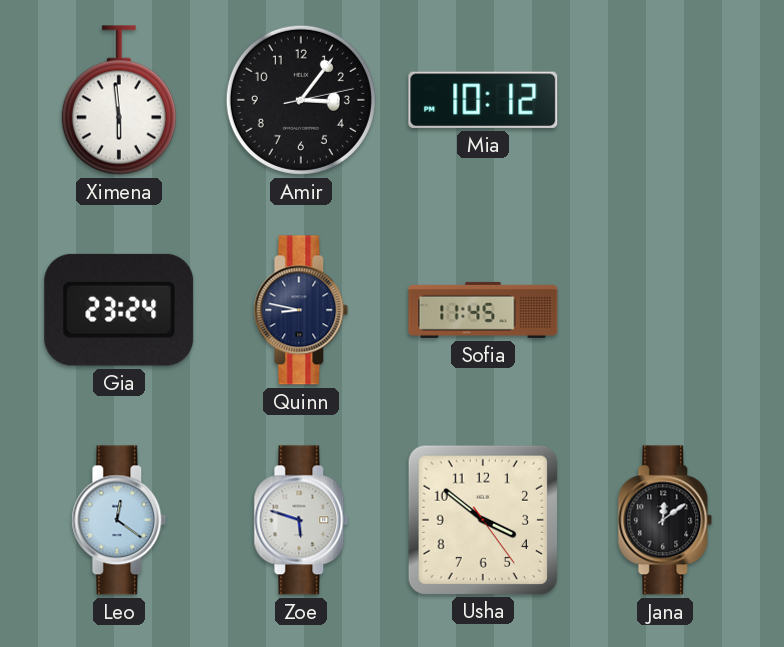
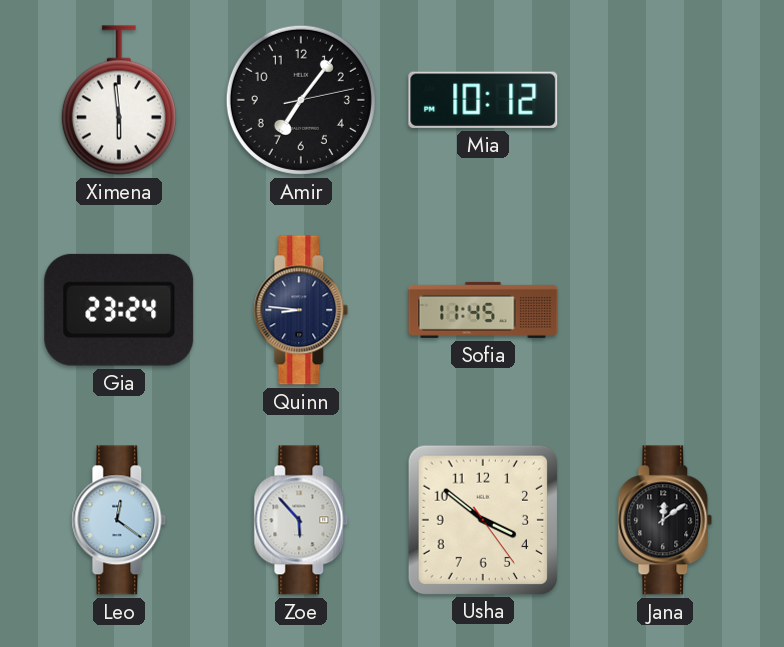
Amir: 3:06 -> 7:06 (301, 100)
Quinn: 8:47 -> 8:46 (301, 310)
Zoe: 5:48 -> 5:53 (301, 520)
